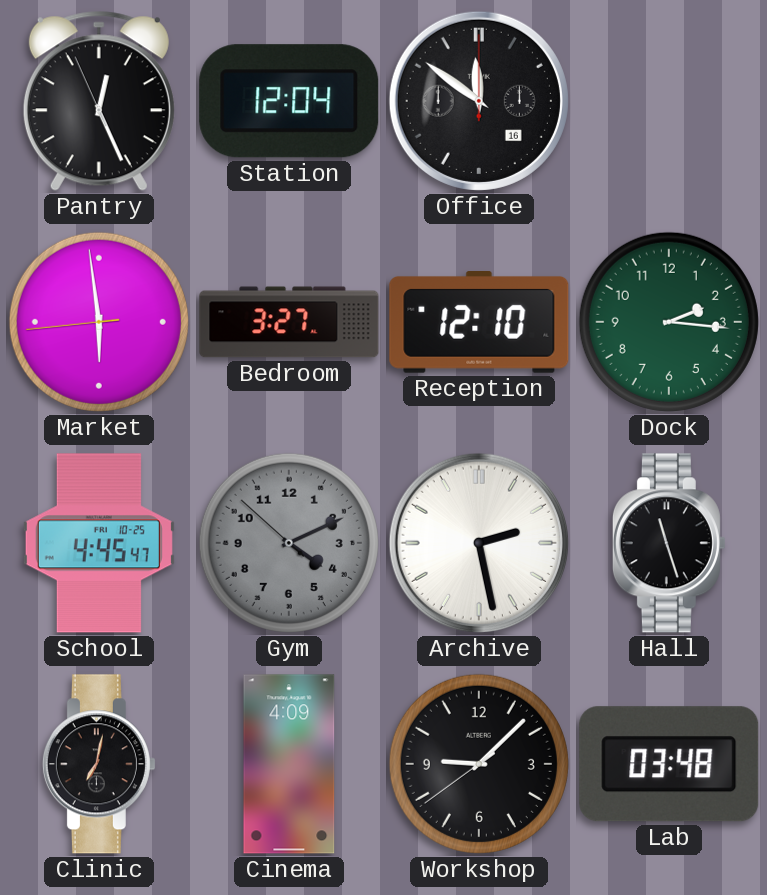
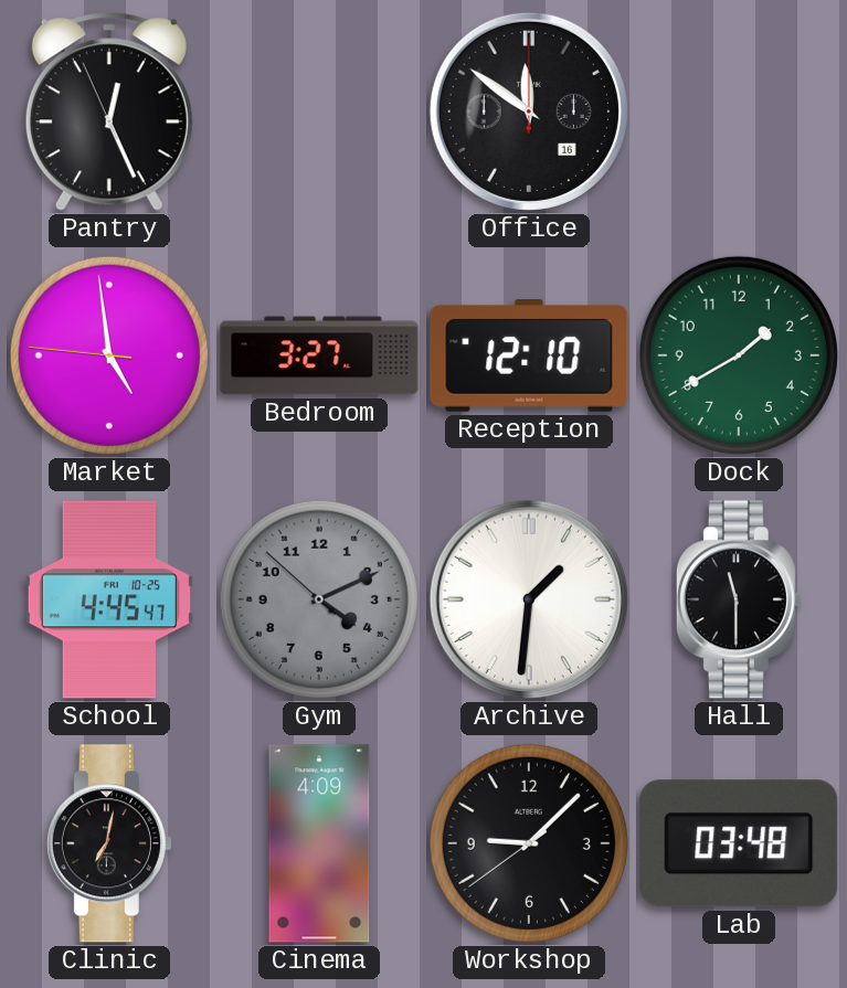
Station: 12:04 -> none (289, 101)
Market: 5:58 -> 4:58 (109, 355)
Dock: 2:16 -> 1:40 (739, 355)
Archive: 2:28 -> 1:31 (529, 599)
Hall: 11:27 -> 11:30 (739, 599)
